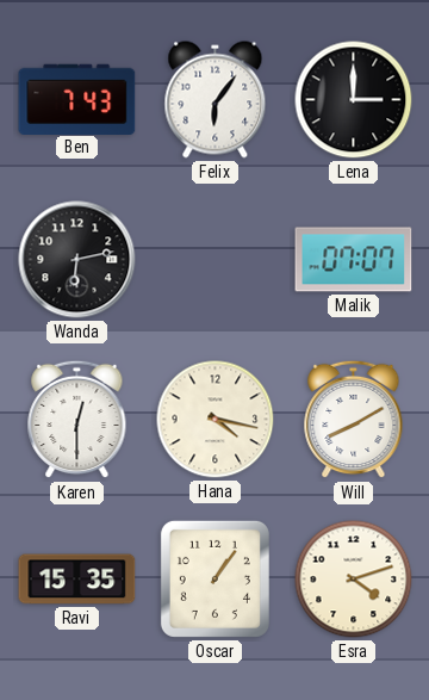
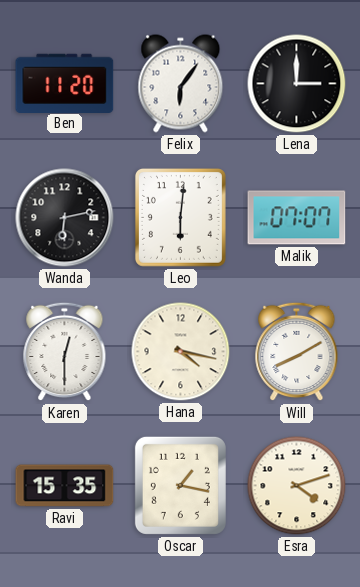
Ben: 7:43 -> 11:20 (65, 83)
Leo: none -> 6:01 (180, 217)
Oscar: 1:06 -> 1:17 (180, 485)
